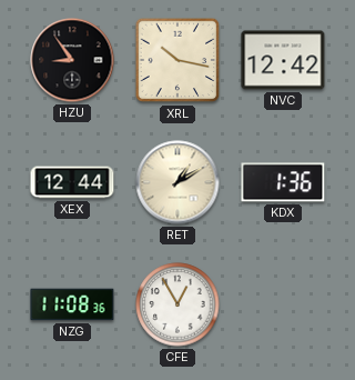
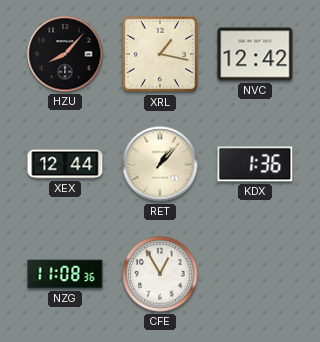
HZU: 8:54 -> 8:07 (65, 54)
XRL: 10:17 -> 1:17 (160, 54)
RET: 1:10 -> 1:07 (160, 164)
